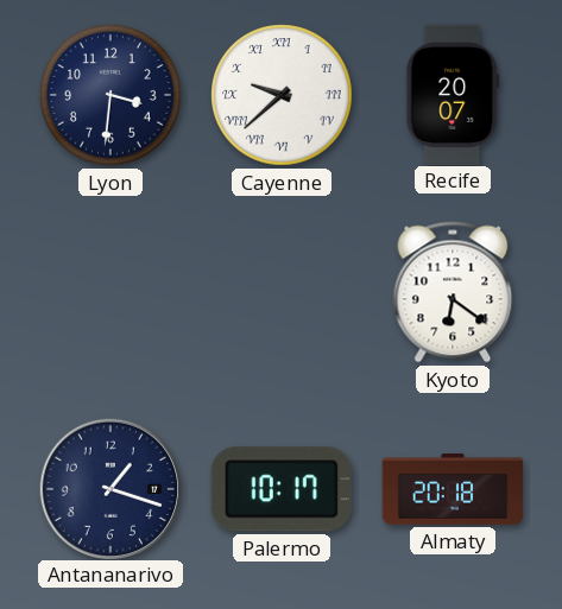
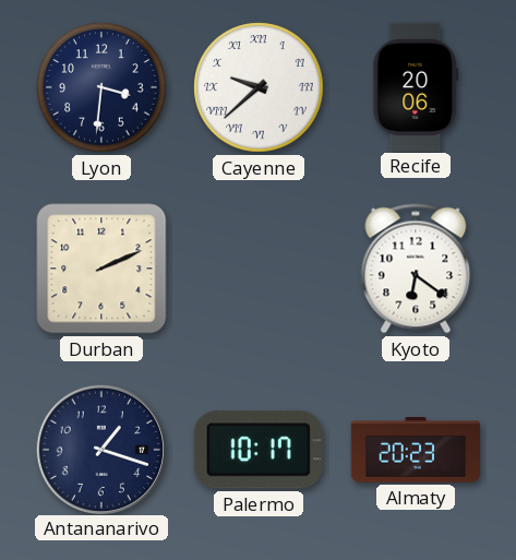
Recife: 20:07 -> 20:06 (416, 86)
Durban: none -> 2:11 (101, 269)
Almaty: 20:18 -> 20:23 (416, 450)
